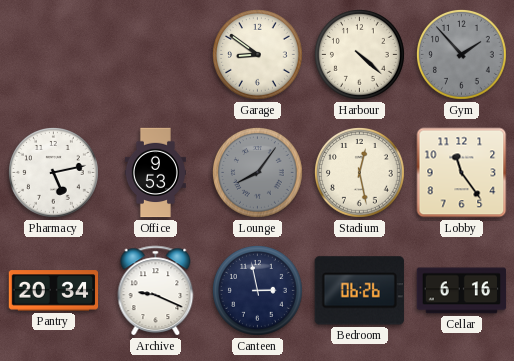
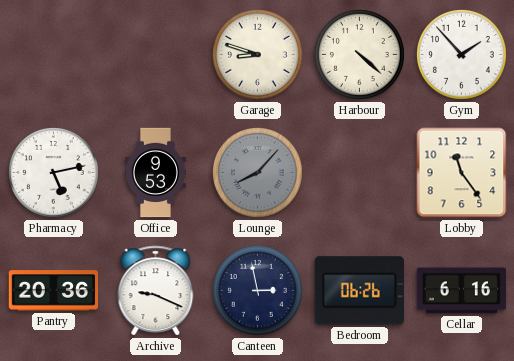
Garage: 8:51 -> 8:48 (258, 55)
Gym dial: grey -> white (462, 55)
Lounge: 8:06 -> 8:07 (258, 173)
Stadium: 12:28 -> none (360, 173)
Pantry: 20:34 -> 20:36 (54, 291)
